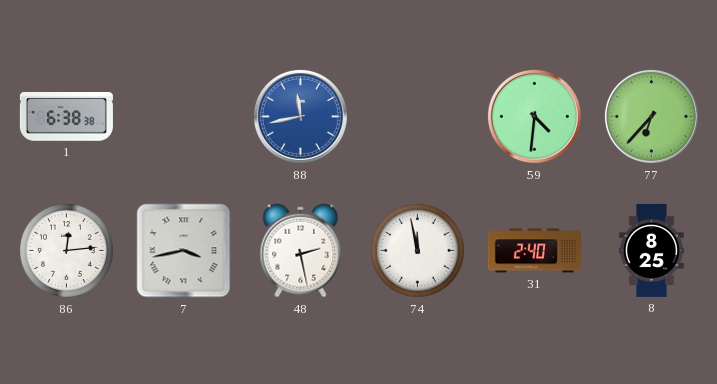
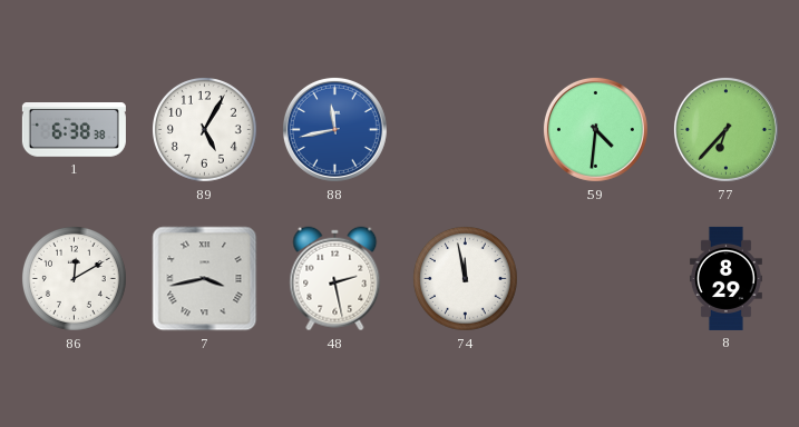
89: none -> 5:05 (205, 130)
86: 12:14 -> 12:10 (75, 279)
31: 2:40 -> none (534, 251)
8: 8:25 -> 8:29 (725, 278)
